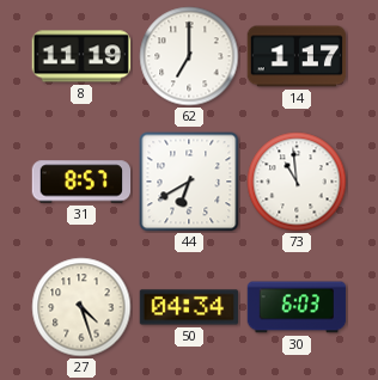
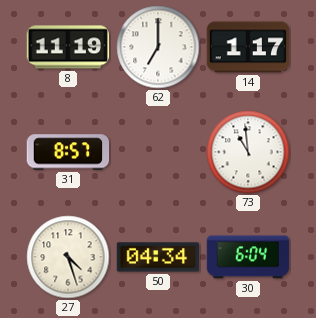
44: 6:40 -> none (189, 182)
30: 6:03 -> 6:04 (248, 257)
